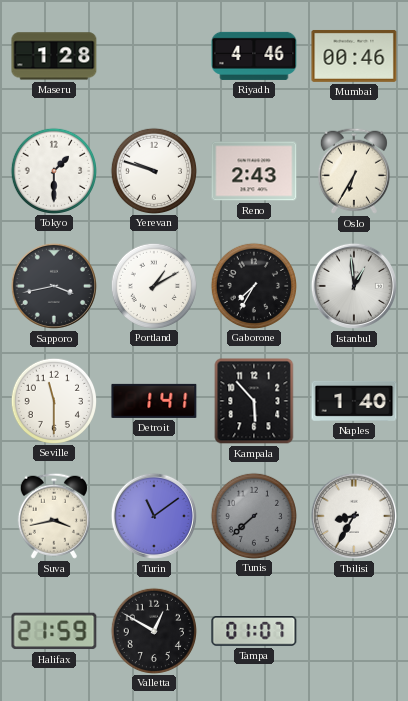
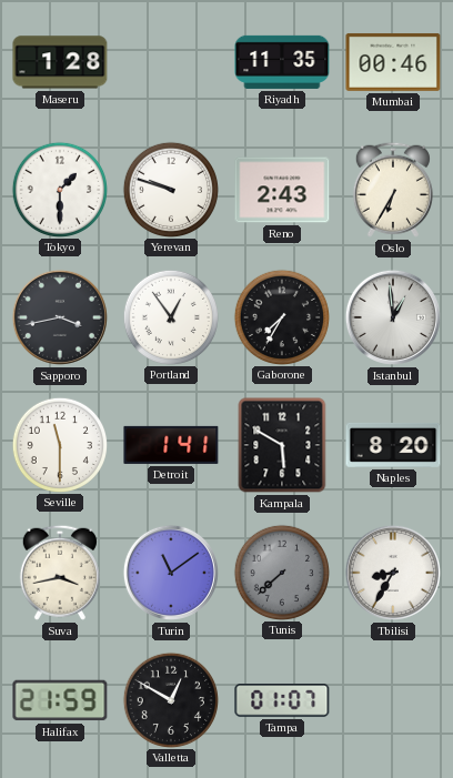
Riyadh: 4:46 -> 11:35 (282, 62)
Portland: 1:10 -> 12:54 (170, 316)
Kampala: 5:53 -> 5:50 (282, 445)
Naples: 1:40 -> 8:20 (393, 445)
